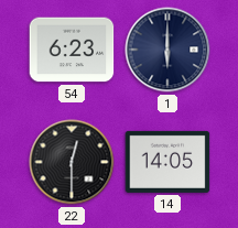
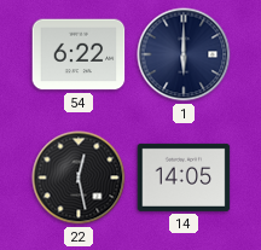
54: 6:23 -> 6:22 (79, 54)
22: 12:30 -> 12:28 (79, 178)
